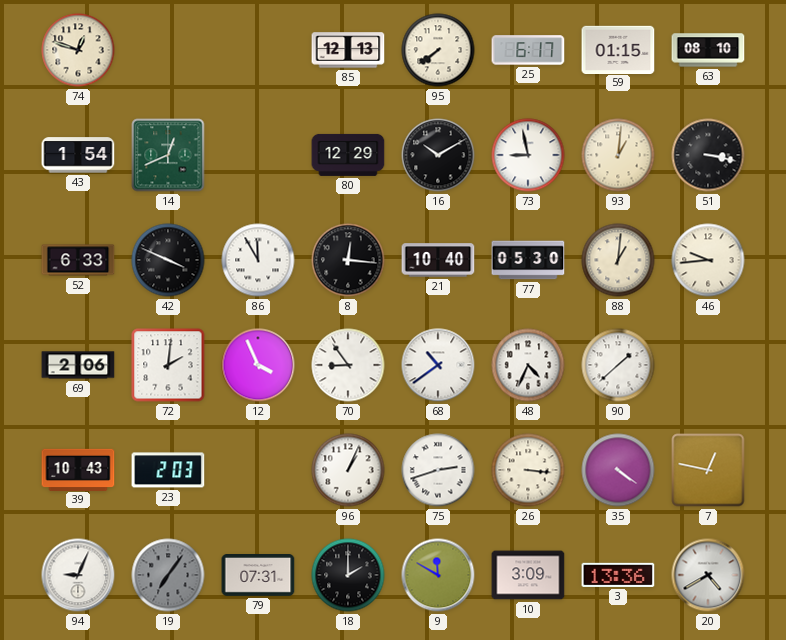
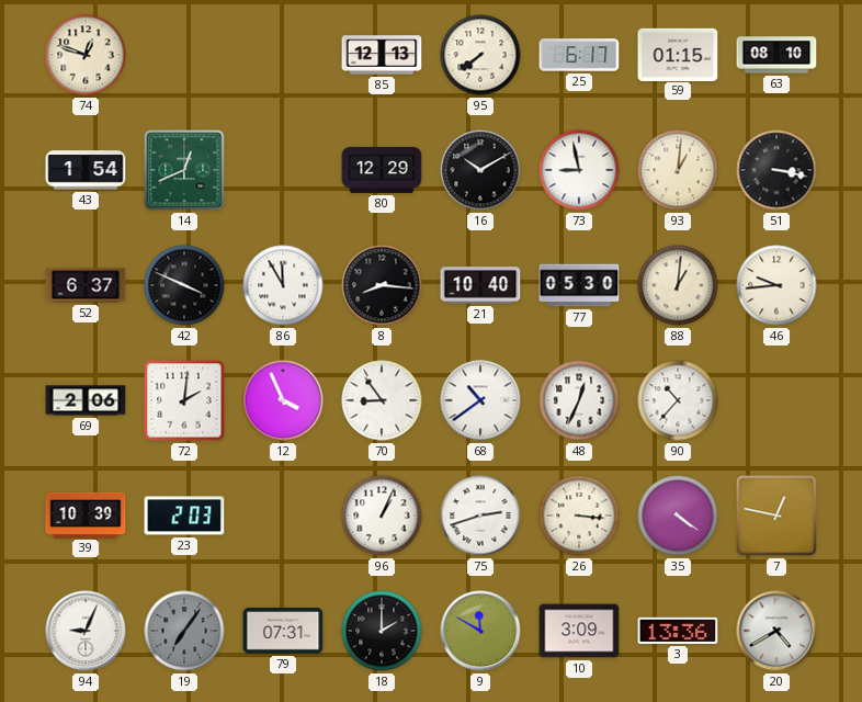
52: 6:33 -> 6:37 (86, 285)
8: 12:16 -> 8:16 (382, 285)
48: 4:34 -> 12:34 (579, 400)
90: 1:38 -> 10:37 (678, 400)
39: 10:43 -> 10:39 (86, 514)
